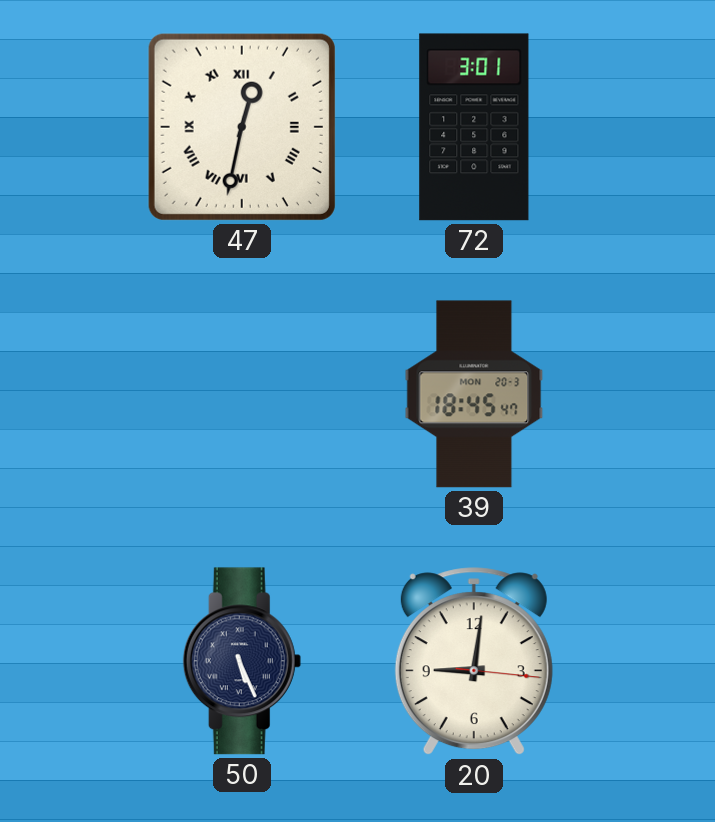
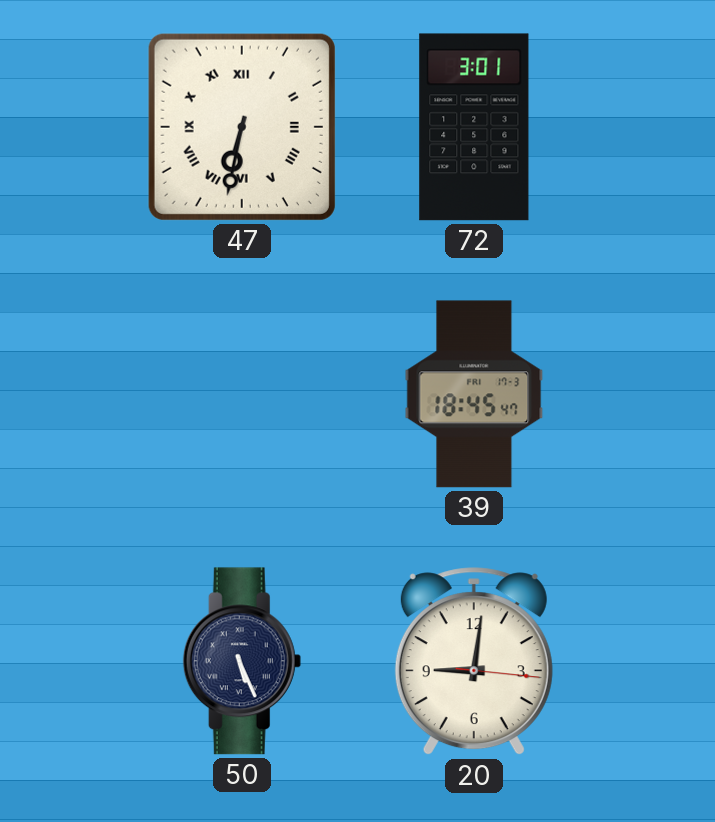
47: 12:32 -> 6:32 (242, 127)
39 date: MON 20-3 -> FRI 17-3 (474, 394)
